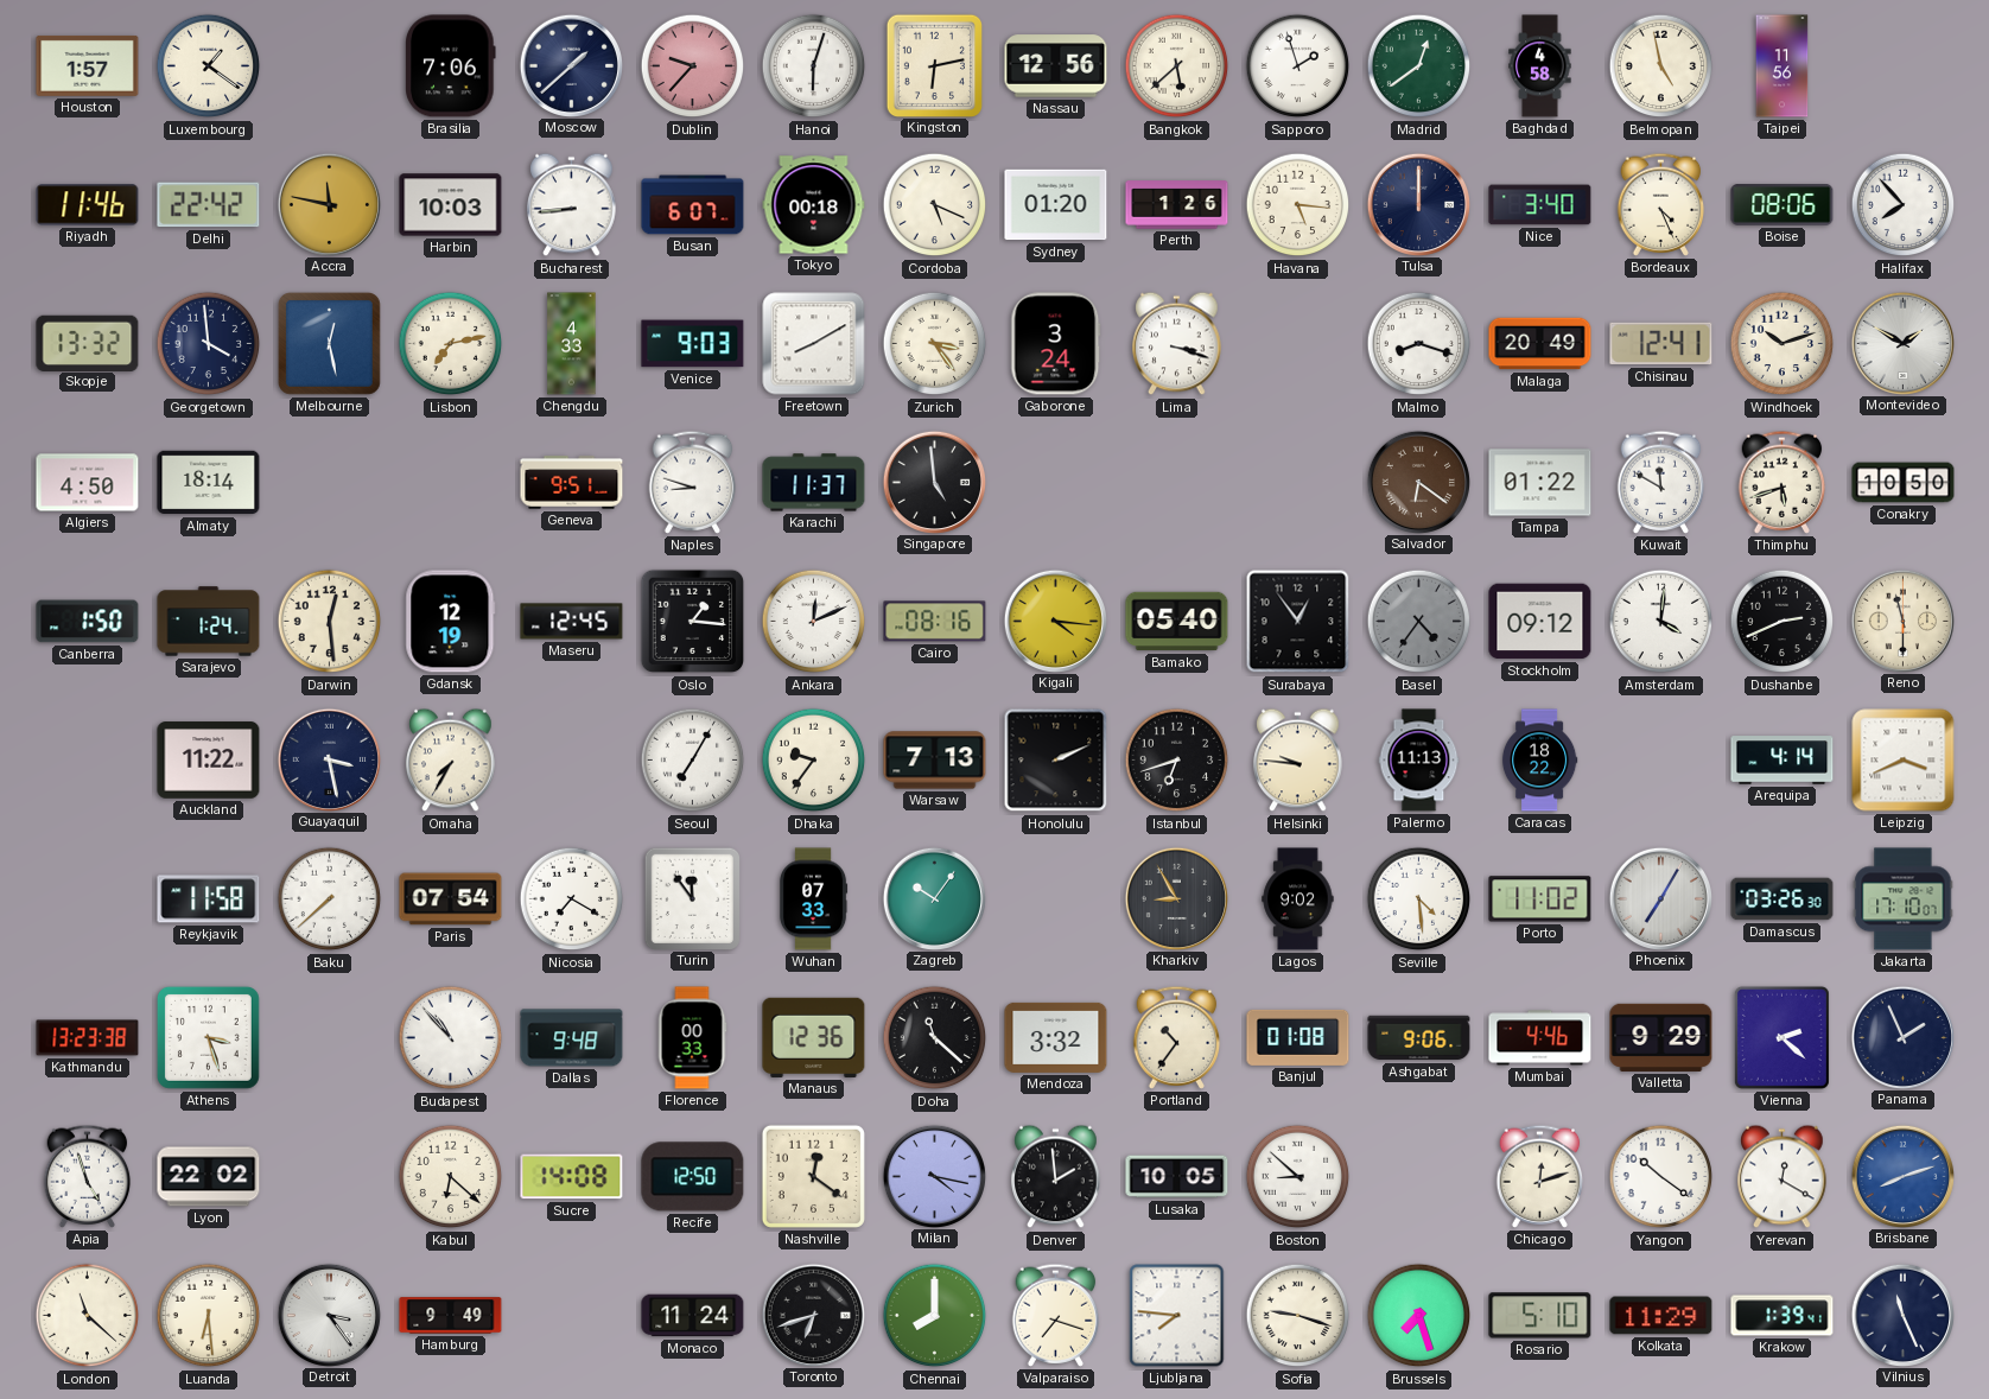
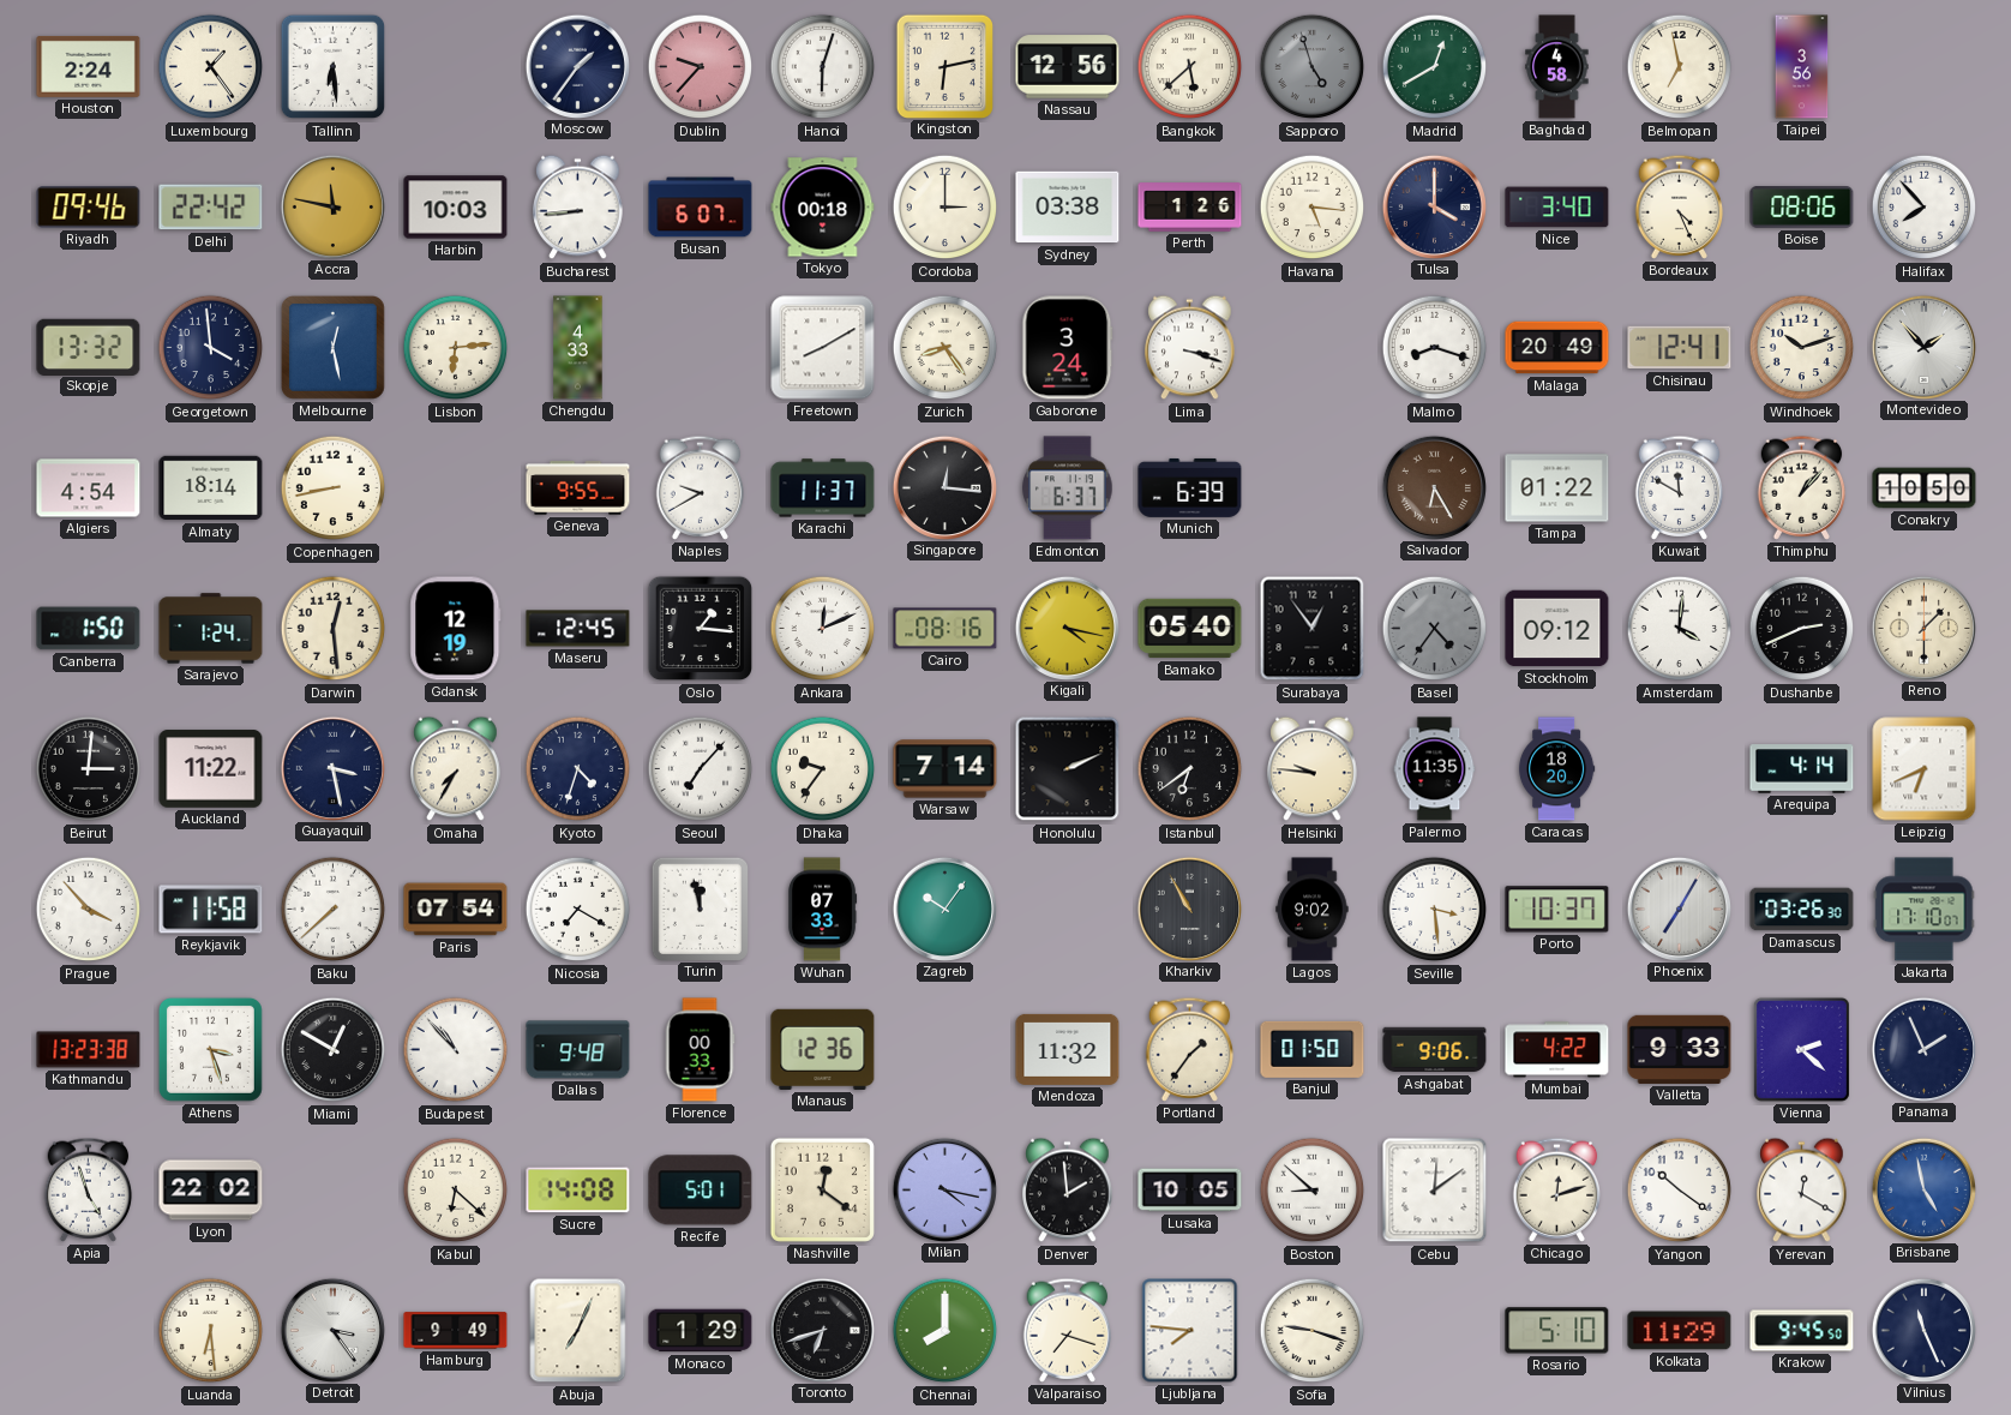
Houston: 1:57 -> 2:24 (89, 66)
Luxembourg: 1:21 -> 1:24 (211, 67)
Tallinn: none -> 6:29 (334, 67)
Brasilia: 7:06 -> none (451, 66)
Moscow: 1:38 -> 1:36 (577, 66)
Sapporo: 1:57 -> 4:57 (1313, 67)
Sapporo dial: white -> grey (1313, 67)
Madrid: 12:39 -> 12:40 (1435, 67)
Belmopan: 4:58 -> 6:58 (1680, 67)
Taipei: 11:56 -> 3:56 (1802, 67)
Riyadh: 11:46 -> 09:46 (89, 208)
Cordoba: 5:19 -> 3:00 (946, 208)
Sydney: 01:20 -> 03:38 (1068, 208)
Tulsa: 12:00 -> 4:00 (1434, 206)
Lisbon: 7:13 -> 6:14 (456, 348)
Venice: 9:03 -> none (693, 344)
Zurich: 3:24 -> 8:24 (946, 348)
Montevideo: 1:50 -> 1:53 (1923, 347)
Algiers: 4:50 -> 4:54 (89, 488)
Copenhagen: none -> 8:43 (334, 488)
Geneva: 9:51 -> 9:55 (578, 488)
Naples: 8:48 -> 9:40 (701, 487)
Singapore: 4:59 -> 12:16 (944, 487)
Edmonton: none -> 6:37 (1068, 488)
Munich: none -> 6:39 (1190, 487)
Salvador: 6:21 -> 6:25 (1434, 487)
Thimphu: 5:42 -> 1:07 (1802, 487)
Kigali: 4:16 -> 4:17 (1067, 628)
Reno: 11:30 -> 1:30 (1923, 628)
Beirut: none -> 3:01 (89, 769)
Kyoto: none -> 4:33 (578, 769)
Seoul: 7:05 -> 7:07 (701, 769)
Warsaw: 7:13 -> 7:14 (946, 769)
Istanbul: 6:42 -> 6:39 (1190, 769)
Palermo: 11:13 -> 11:35 (1435, 769)
Caracas: 18:22 -> 18:20 (1556, 769)
Leipzig: 3:41 -> 6:41 (1925, 769)
Prague: none -> 3:53 (89, 910)
Turin: 11:54 -> 11:58 (700, 909)
Kharkiv: 8:55 -> 10:55 (1189, 909)
Seville: 4:29 -> 3:29 (1435, 910)
Porto: 11:02 -> 10:37 (1557, 910)
Miami: none -> 12:50 (334, 1050)
Doha: 11:22 -> none (935, 1038)
Mendoza: 3:32 -> 11:32 (1068, 1049)
Portland: 10:36 -> 1:36 (1190, 1049)
Banjul: 01:08 -> 01:50 (1313, 1049)
Mumbai: 4:46 -> 4:22 (1557, 1050)
Valletta: 9:29 -> 9:33 (1680, 1049)
Recife: 12:50 -> 5:01 (701, 1191)
Cebu: none -> 12:09 (1435, 1191)
Brisbane: 8:12 -> 4:58 (1923, 1189)
London: 11:22 -> none (88, 1316)
Abuja: none -> 7:04 (578, 1331)
Monaco: 11:24 -> 1:29 (701, 1331)
Brussels: 7:27 -> none (1419, 1316)
Krakow: 1:39 -> 9:45 (1802, 1331)
